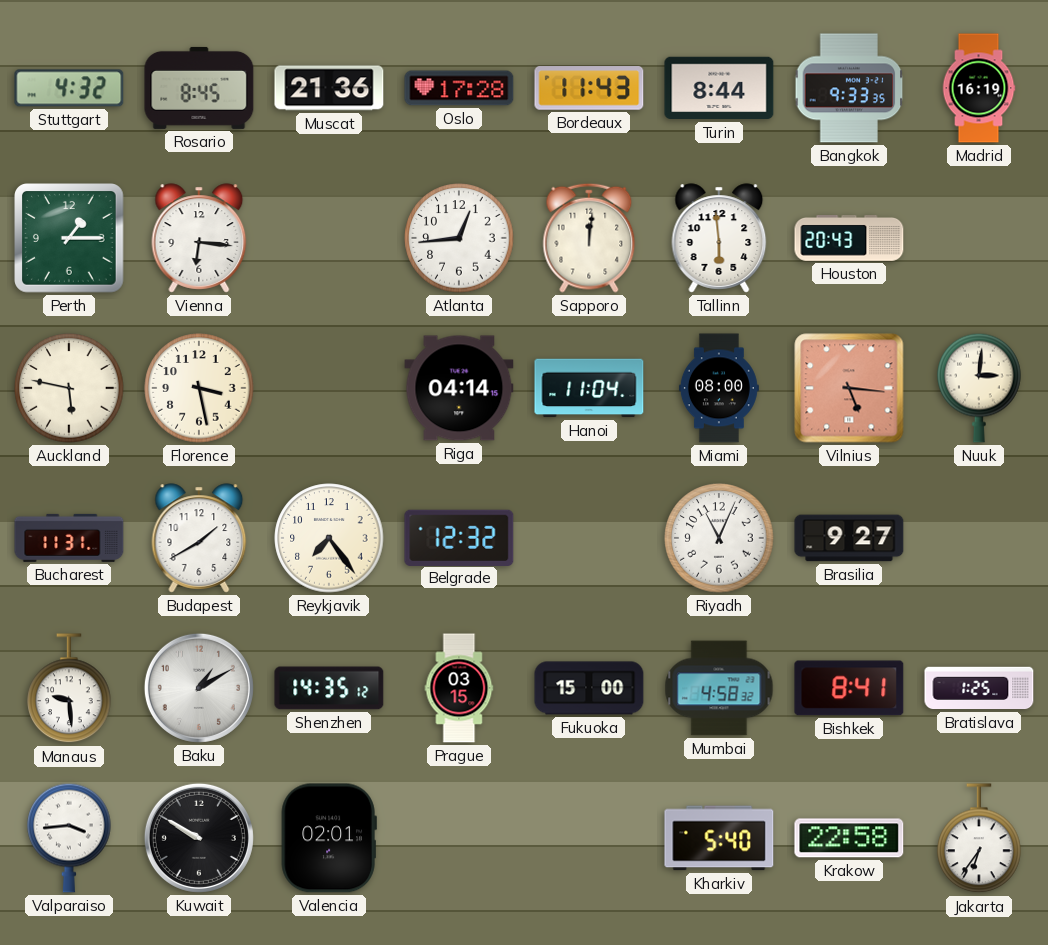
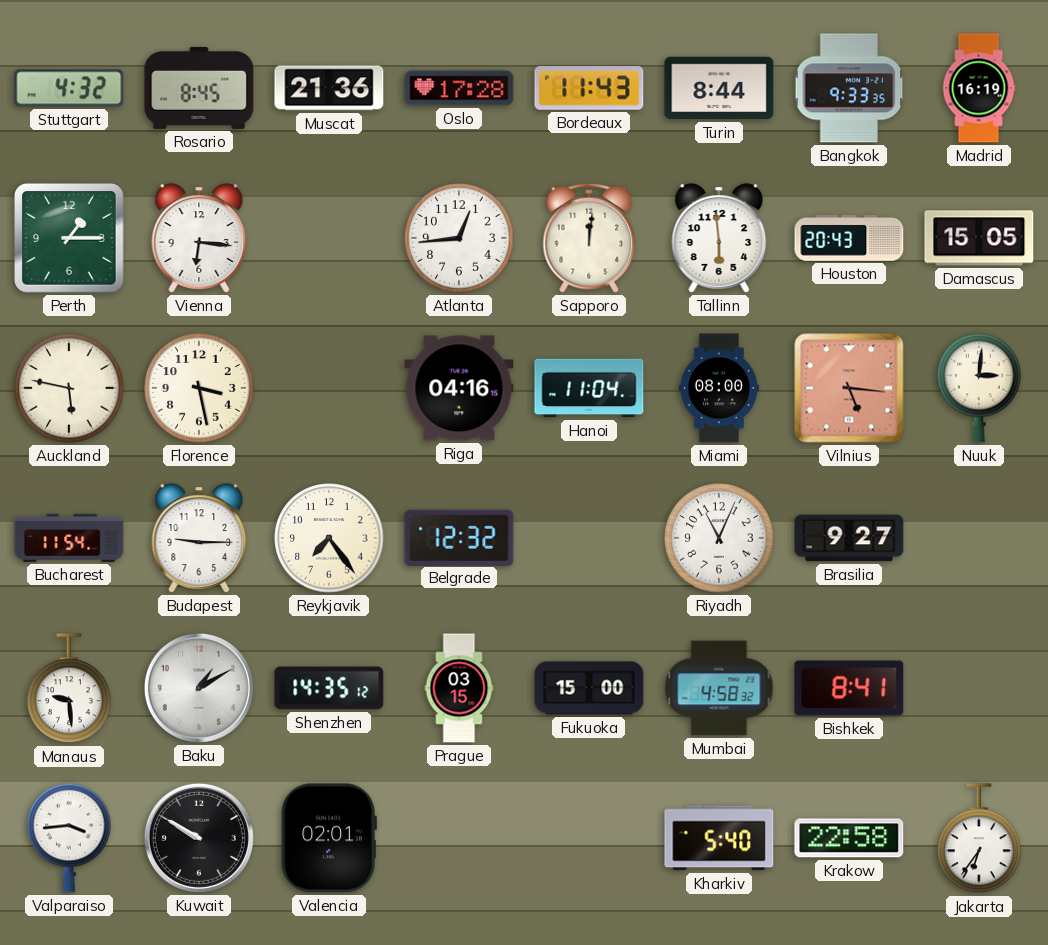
Damascus: none -> 15:05 (979, 238)
Riga: 04:14 -> 04:16 (459, 388)
Bucharest: 11:31 -> 11:54 (69, 538)
Budapest: 1:40 -> 9:15 (199, 538)
Bratislava: 1:25 -> none (979, 688)
